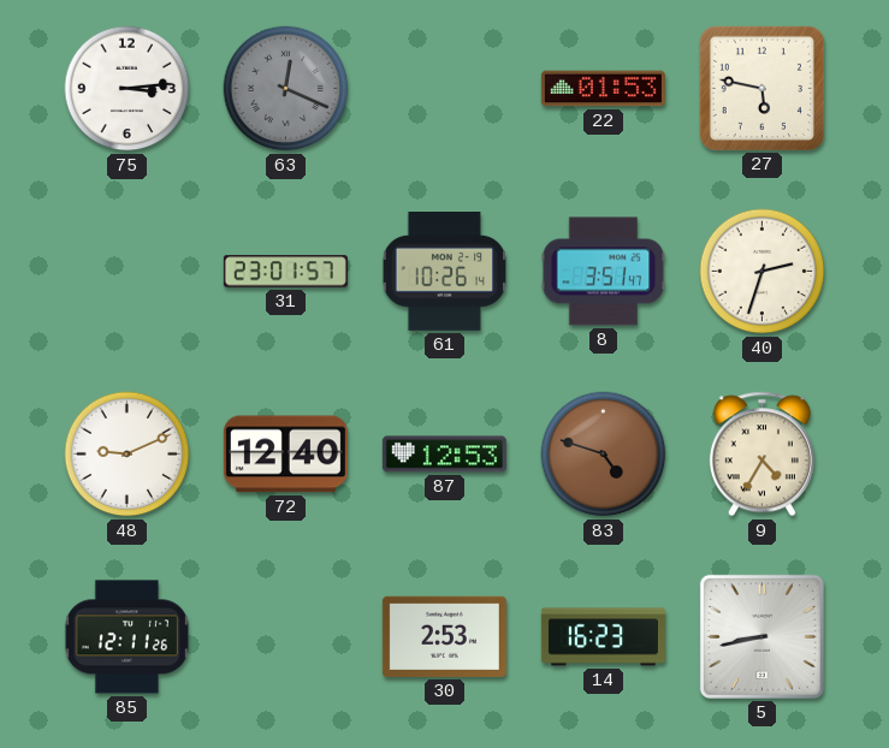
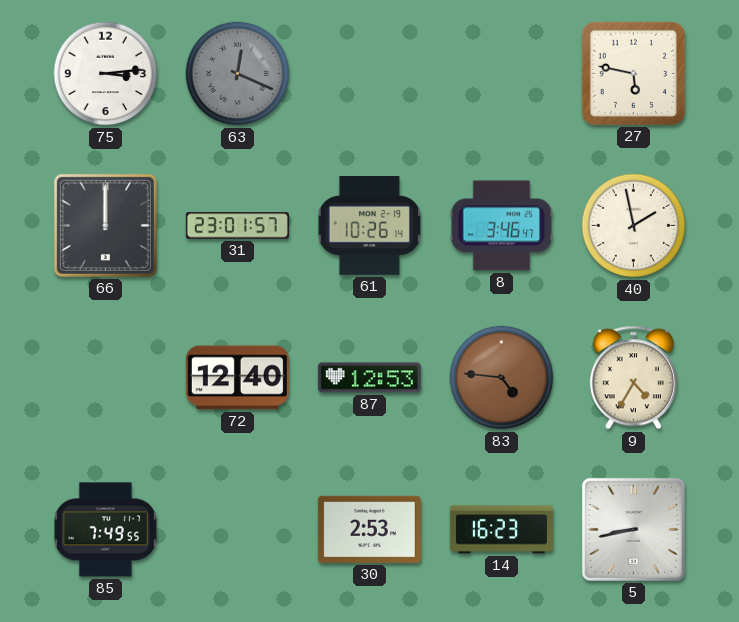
22: 01:53 -> none (603, 89)
66: none -> 12:00 (105, 225)
8: 3:51 -> 3:46 (502, 226)
40: 2:33 -> 1:58 (634, 226)
48: 9:11 -> none (128, 455)
83: 4:48 -> 4:46 (502, 378)
85: 12:11 -> 7:49 (105, 530)
